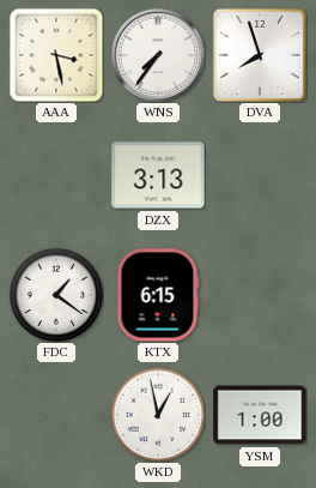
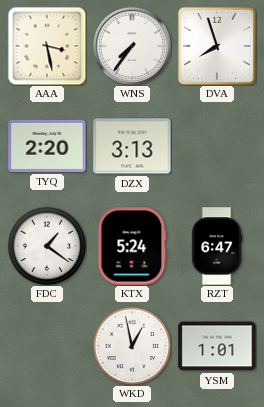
TYQ: none -> 2:20 (47, 146)
KTX: 6:15 -> 5:24 (132, 246)
RZT: none -> 6:47 (217, 246)
YSM: 1:00 -> 1:01 (217, 346)
